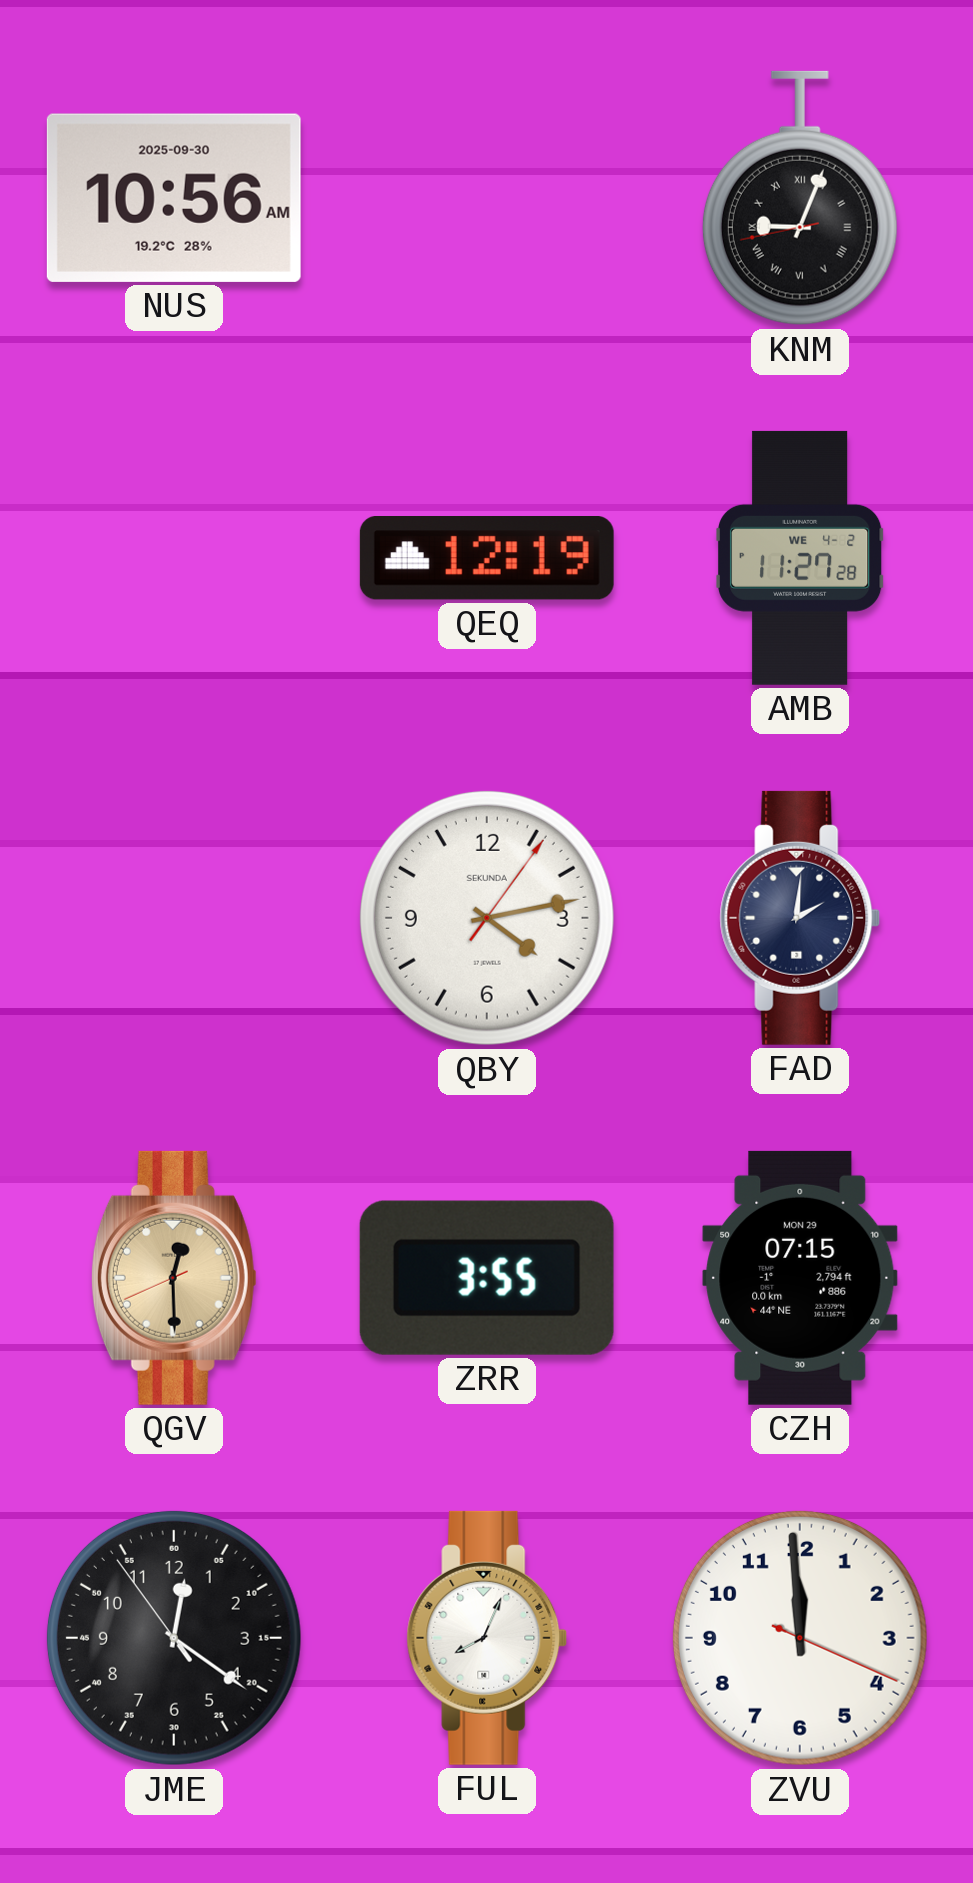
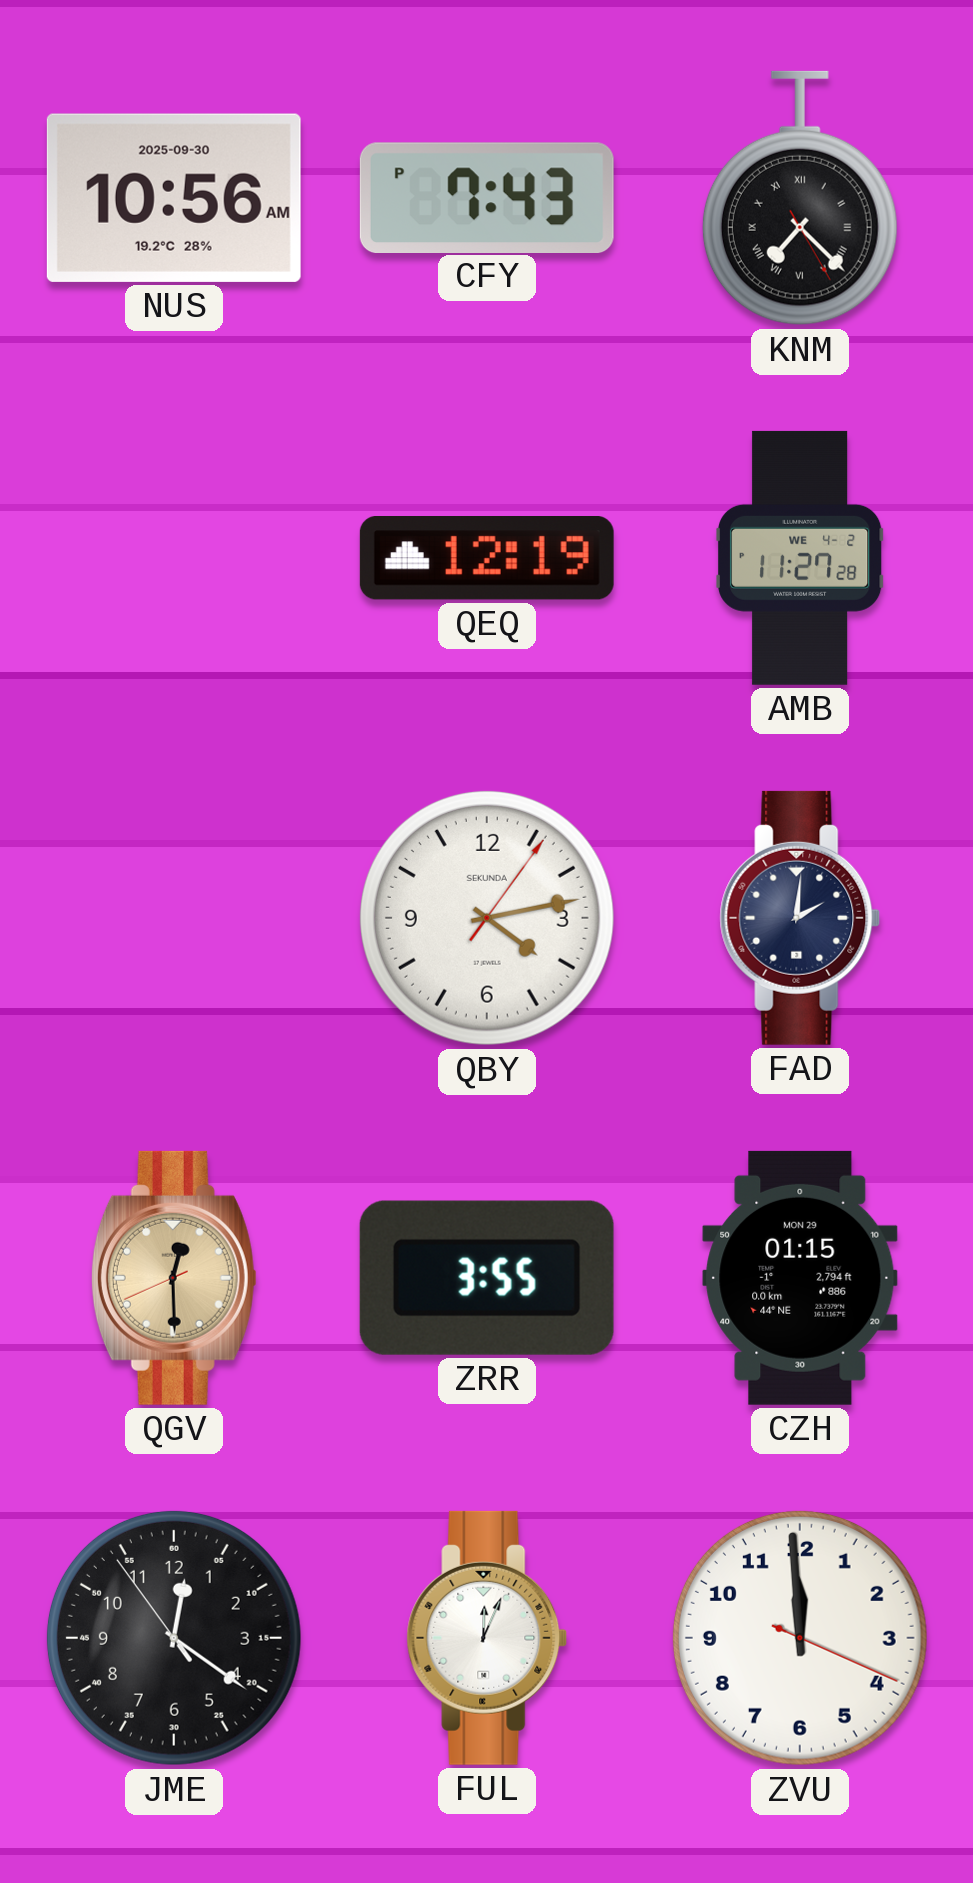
CFY: none -> 7:43 (487, 197)
KNM: 9:03 -> 7:22 (800, 198)
CZH: 07:15 -> 01:15 (800, 1278)
FUL: 8:04 -> 12:04 (487, 1638)
